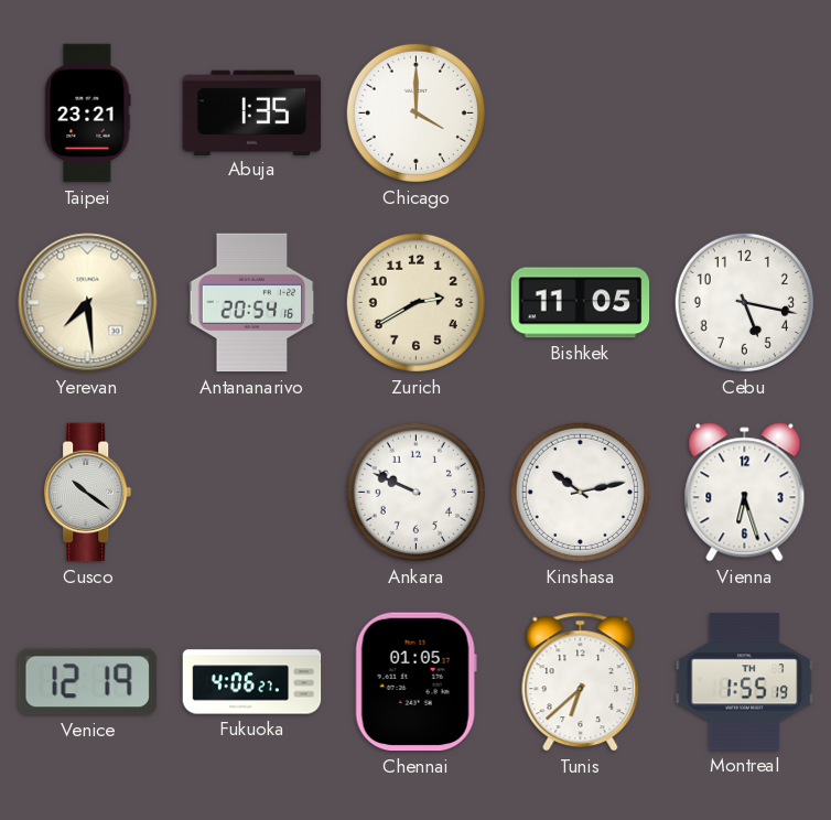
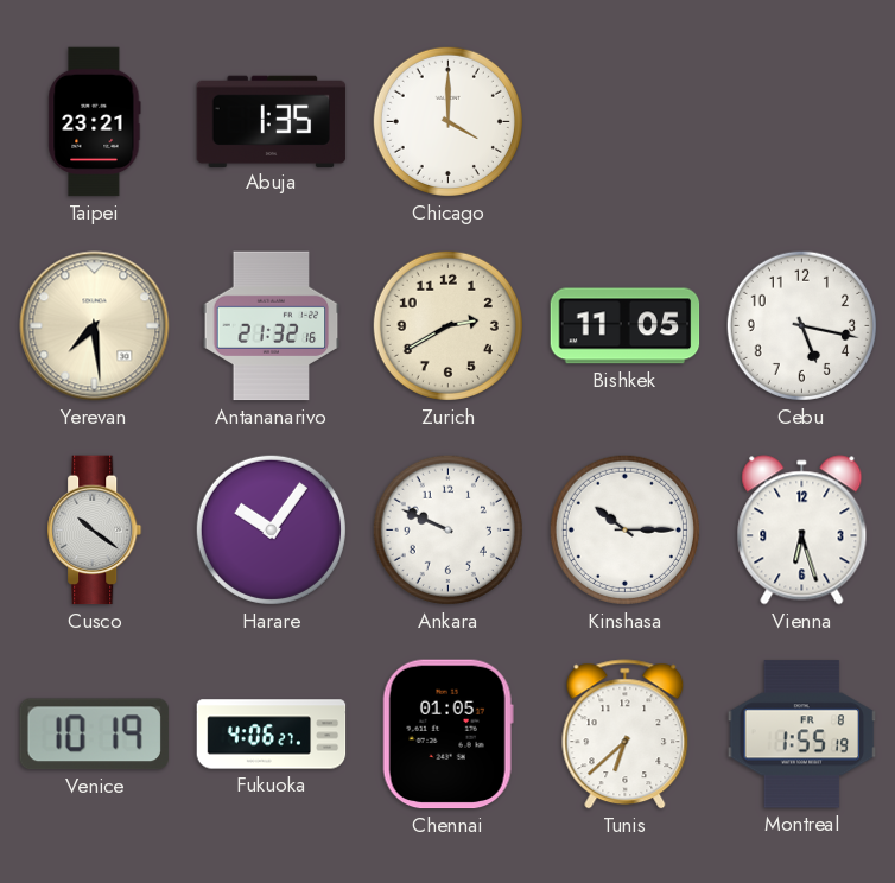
Antananarivo: 20:54 -> 21:32 (272, 326)
Harare: none -> 10:06 (271, 529)
Kinshasa: 10:13 -> 10:15 (624, 529)
Venice: 12:19 -> 10:19 (94, 735)
Montreal date: TH 7 -> FR 8 (802, 735)
